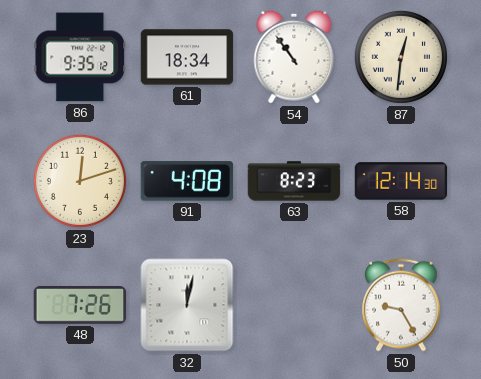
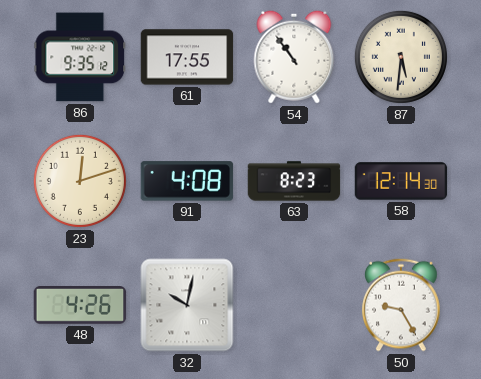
61: 18:34 -> 17:55 (187, 57)
87: 12:31 -> 5:31 (401, 57)
48: 7:26 -> 4:26 (80, 306)
32: 12:02 -> 10:02 (187, 305)
